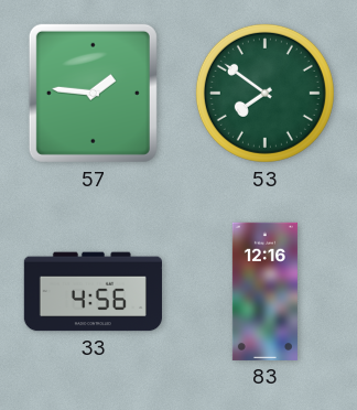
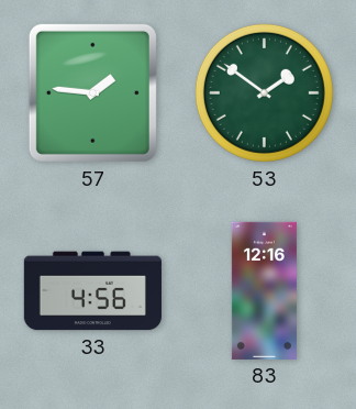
53: 7:51 -> 1:51 (264, 92)
